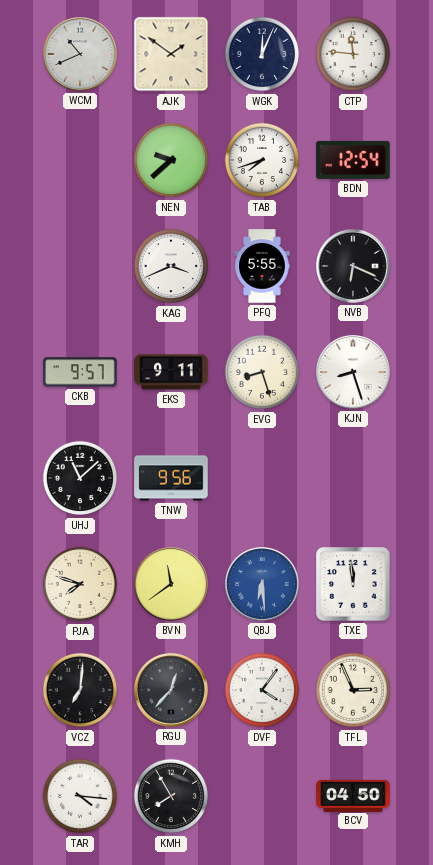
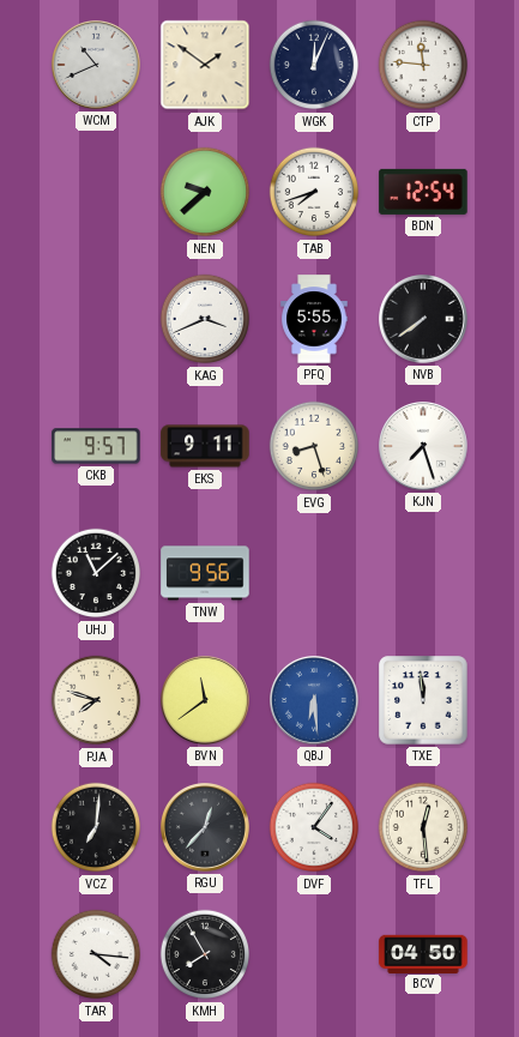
NVB: 6:19 -> 7:39 (424, 320)
KJN: 8:27 -> 7:27 (424, 447)
TFL: 2:56 -> 12:29 (423, 827)
